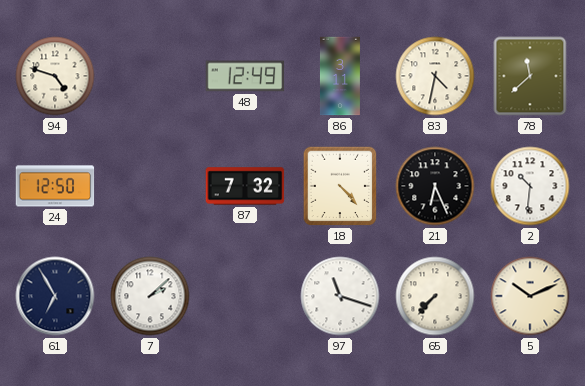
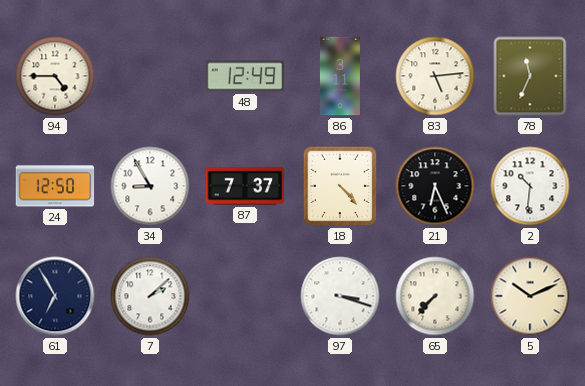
94: 4:48 -> 4:45 (55, 76)
83: 4:32 -> 5:14 (435, 76)
78: 11:38 -> 11:34 (530, 76)
34: none -> 8:55 (150, 186)
87: 7:32 -> 7:37 (245, 186)
97: 11:18 -> 3:18 (340, 296)
